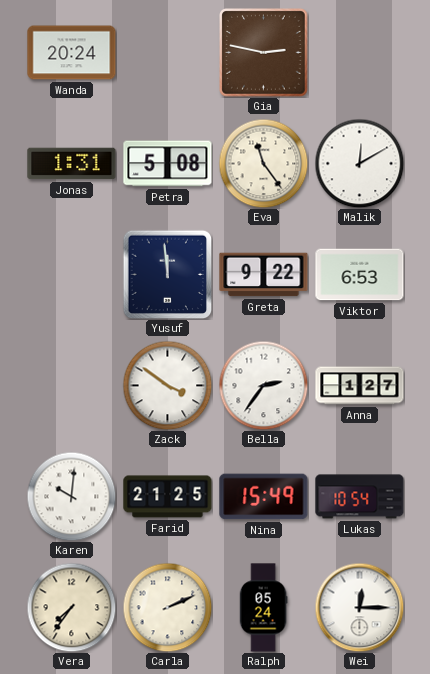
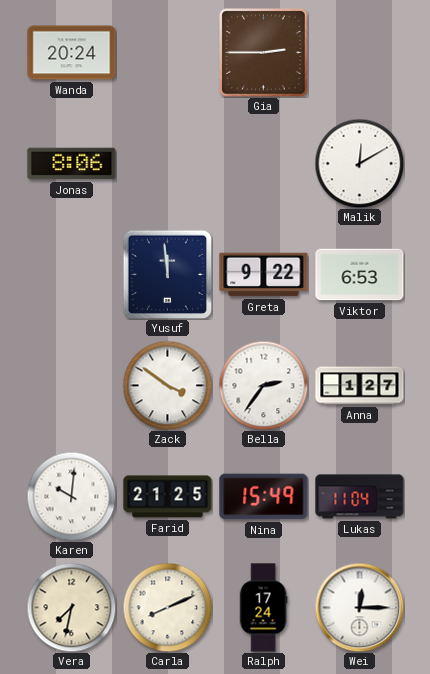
Gia: 2:47 -> 2:45 (264, 53)
Jonas: 1:31 -> 8:06 (72, 164)
Petra: 5:08 -> none (168, 164)
Eva: 11:24 -> none (263, 163)
Lukas: 10:54 -> 11:04 (360, 497)
Vera: 7:36 -> 7:32 (71, 607)
Carla: 2:11 -> 8:11 (167, 607)
Ralph: 05:24 -> 17:24 (263, 608)
